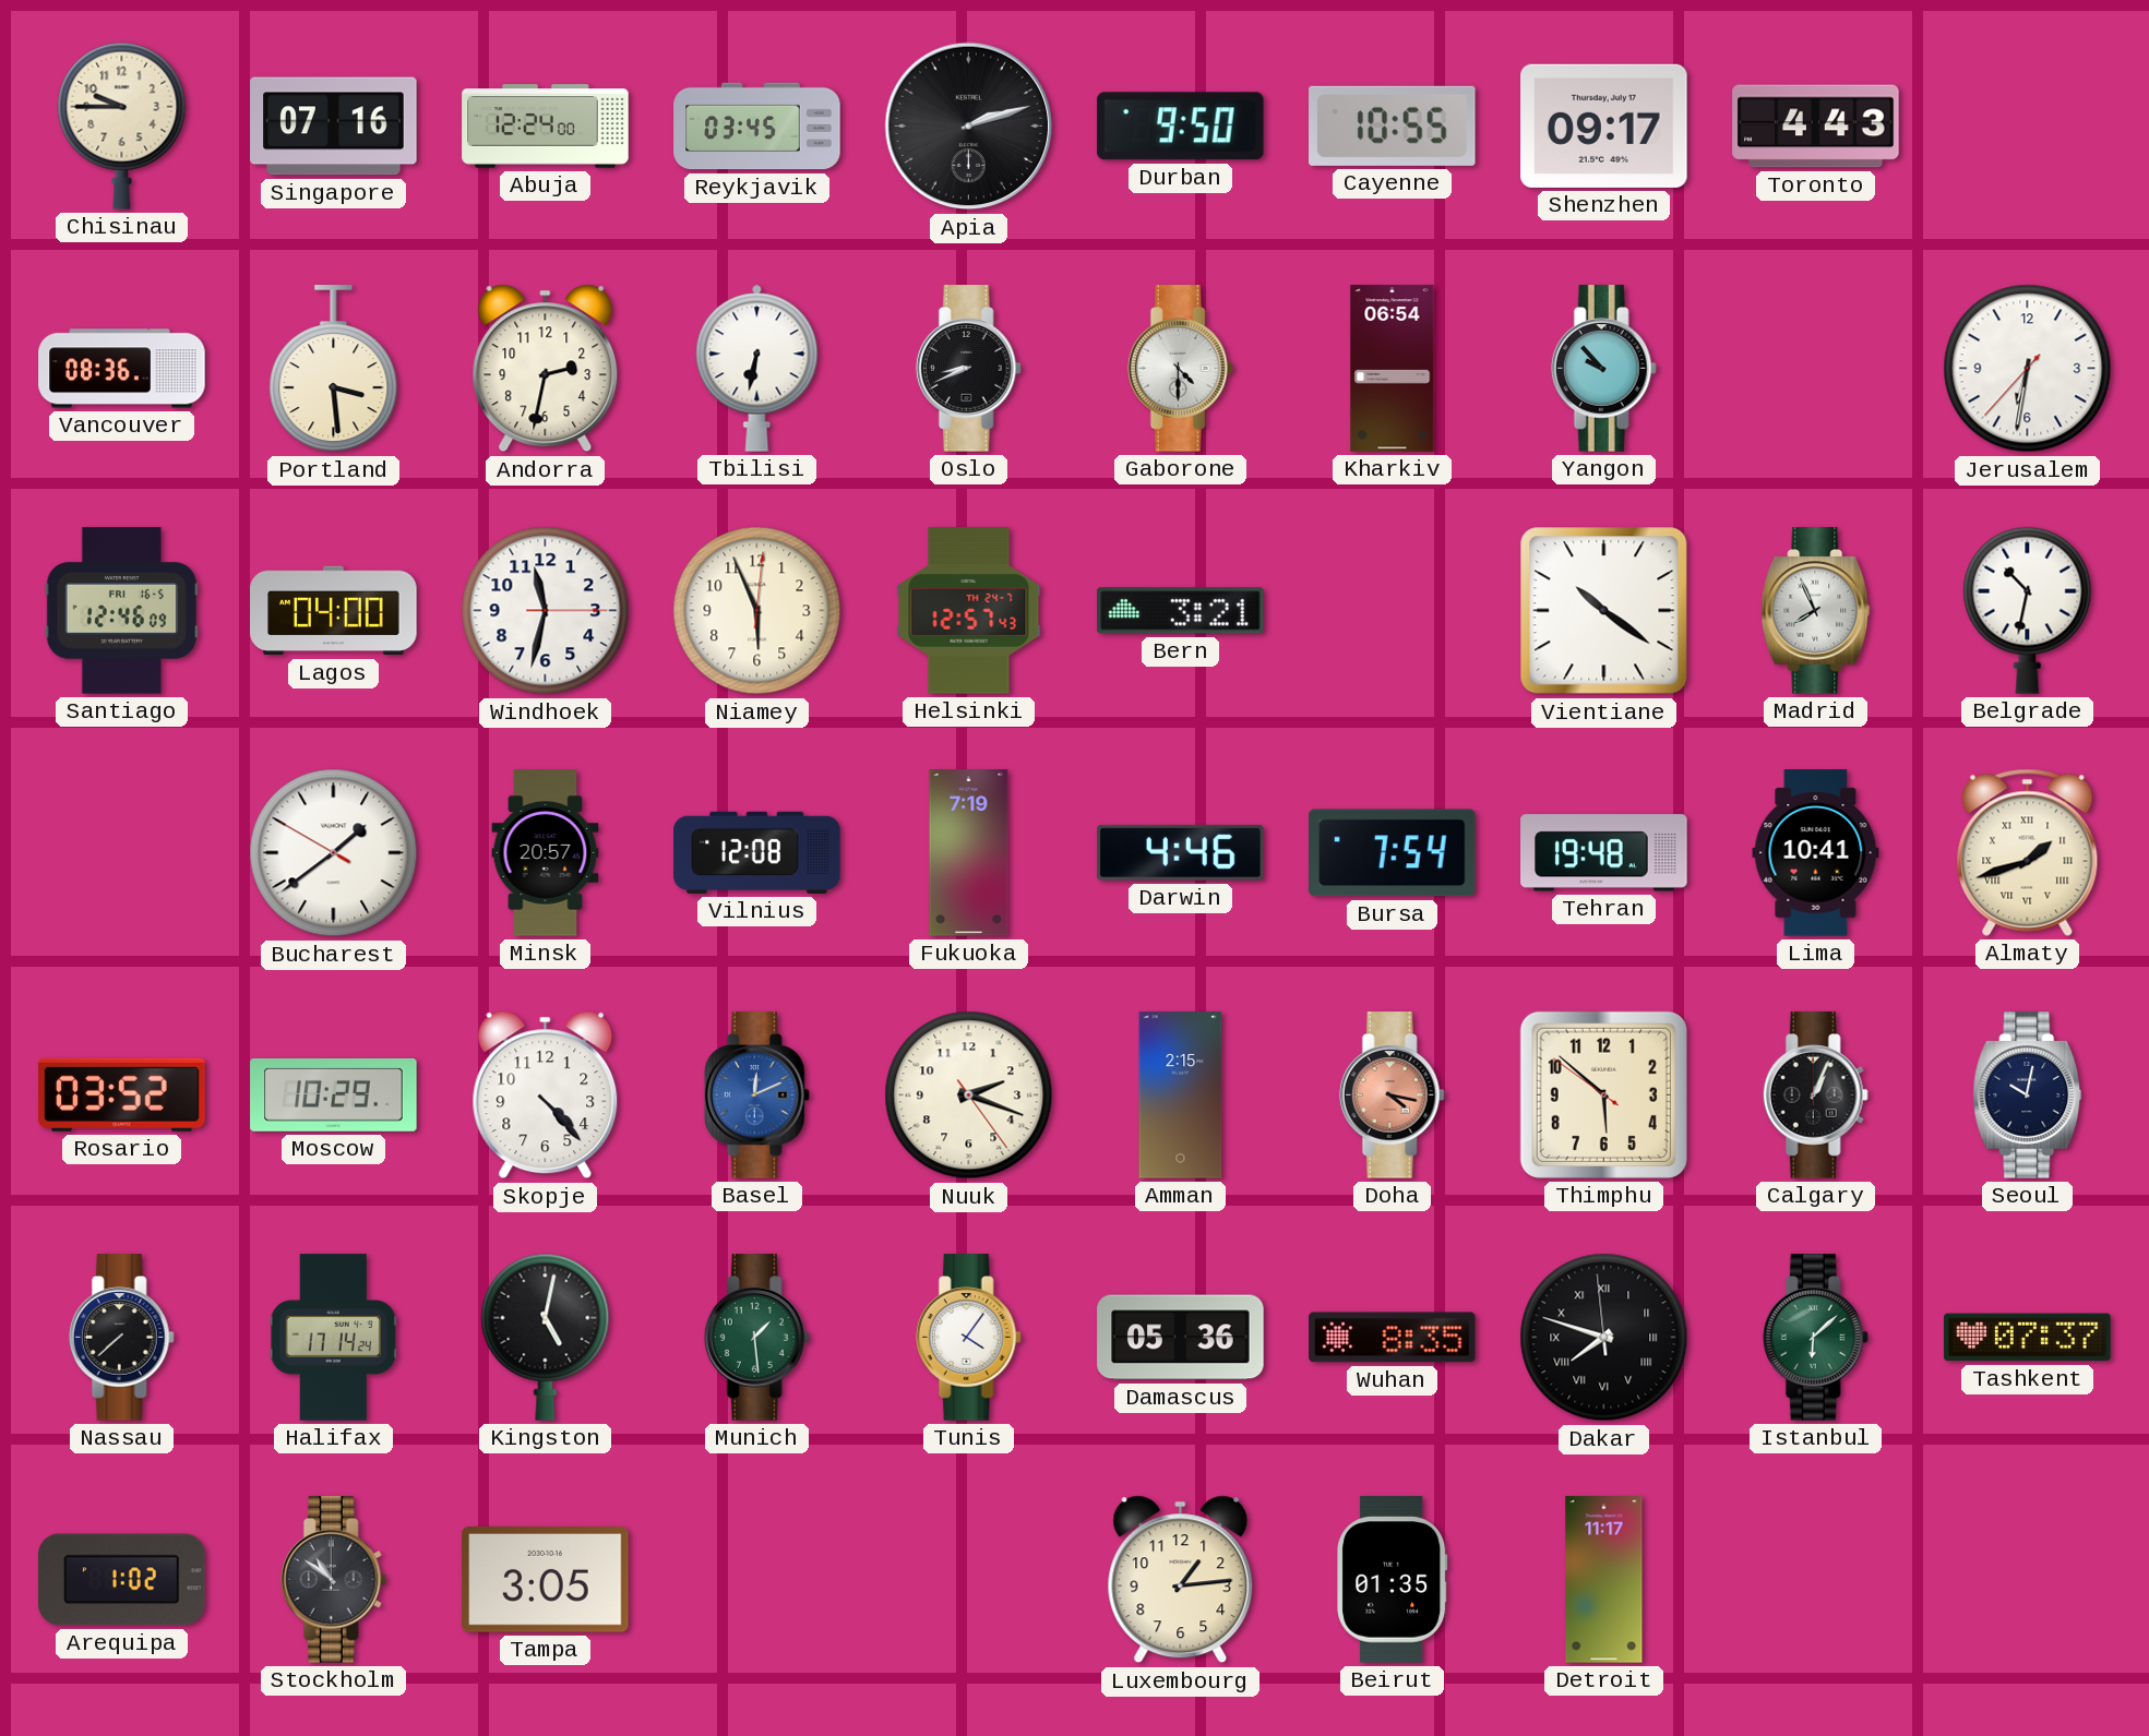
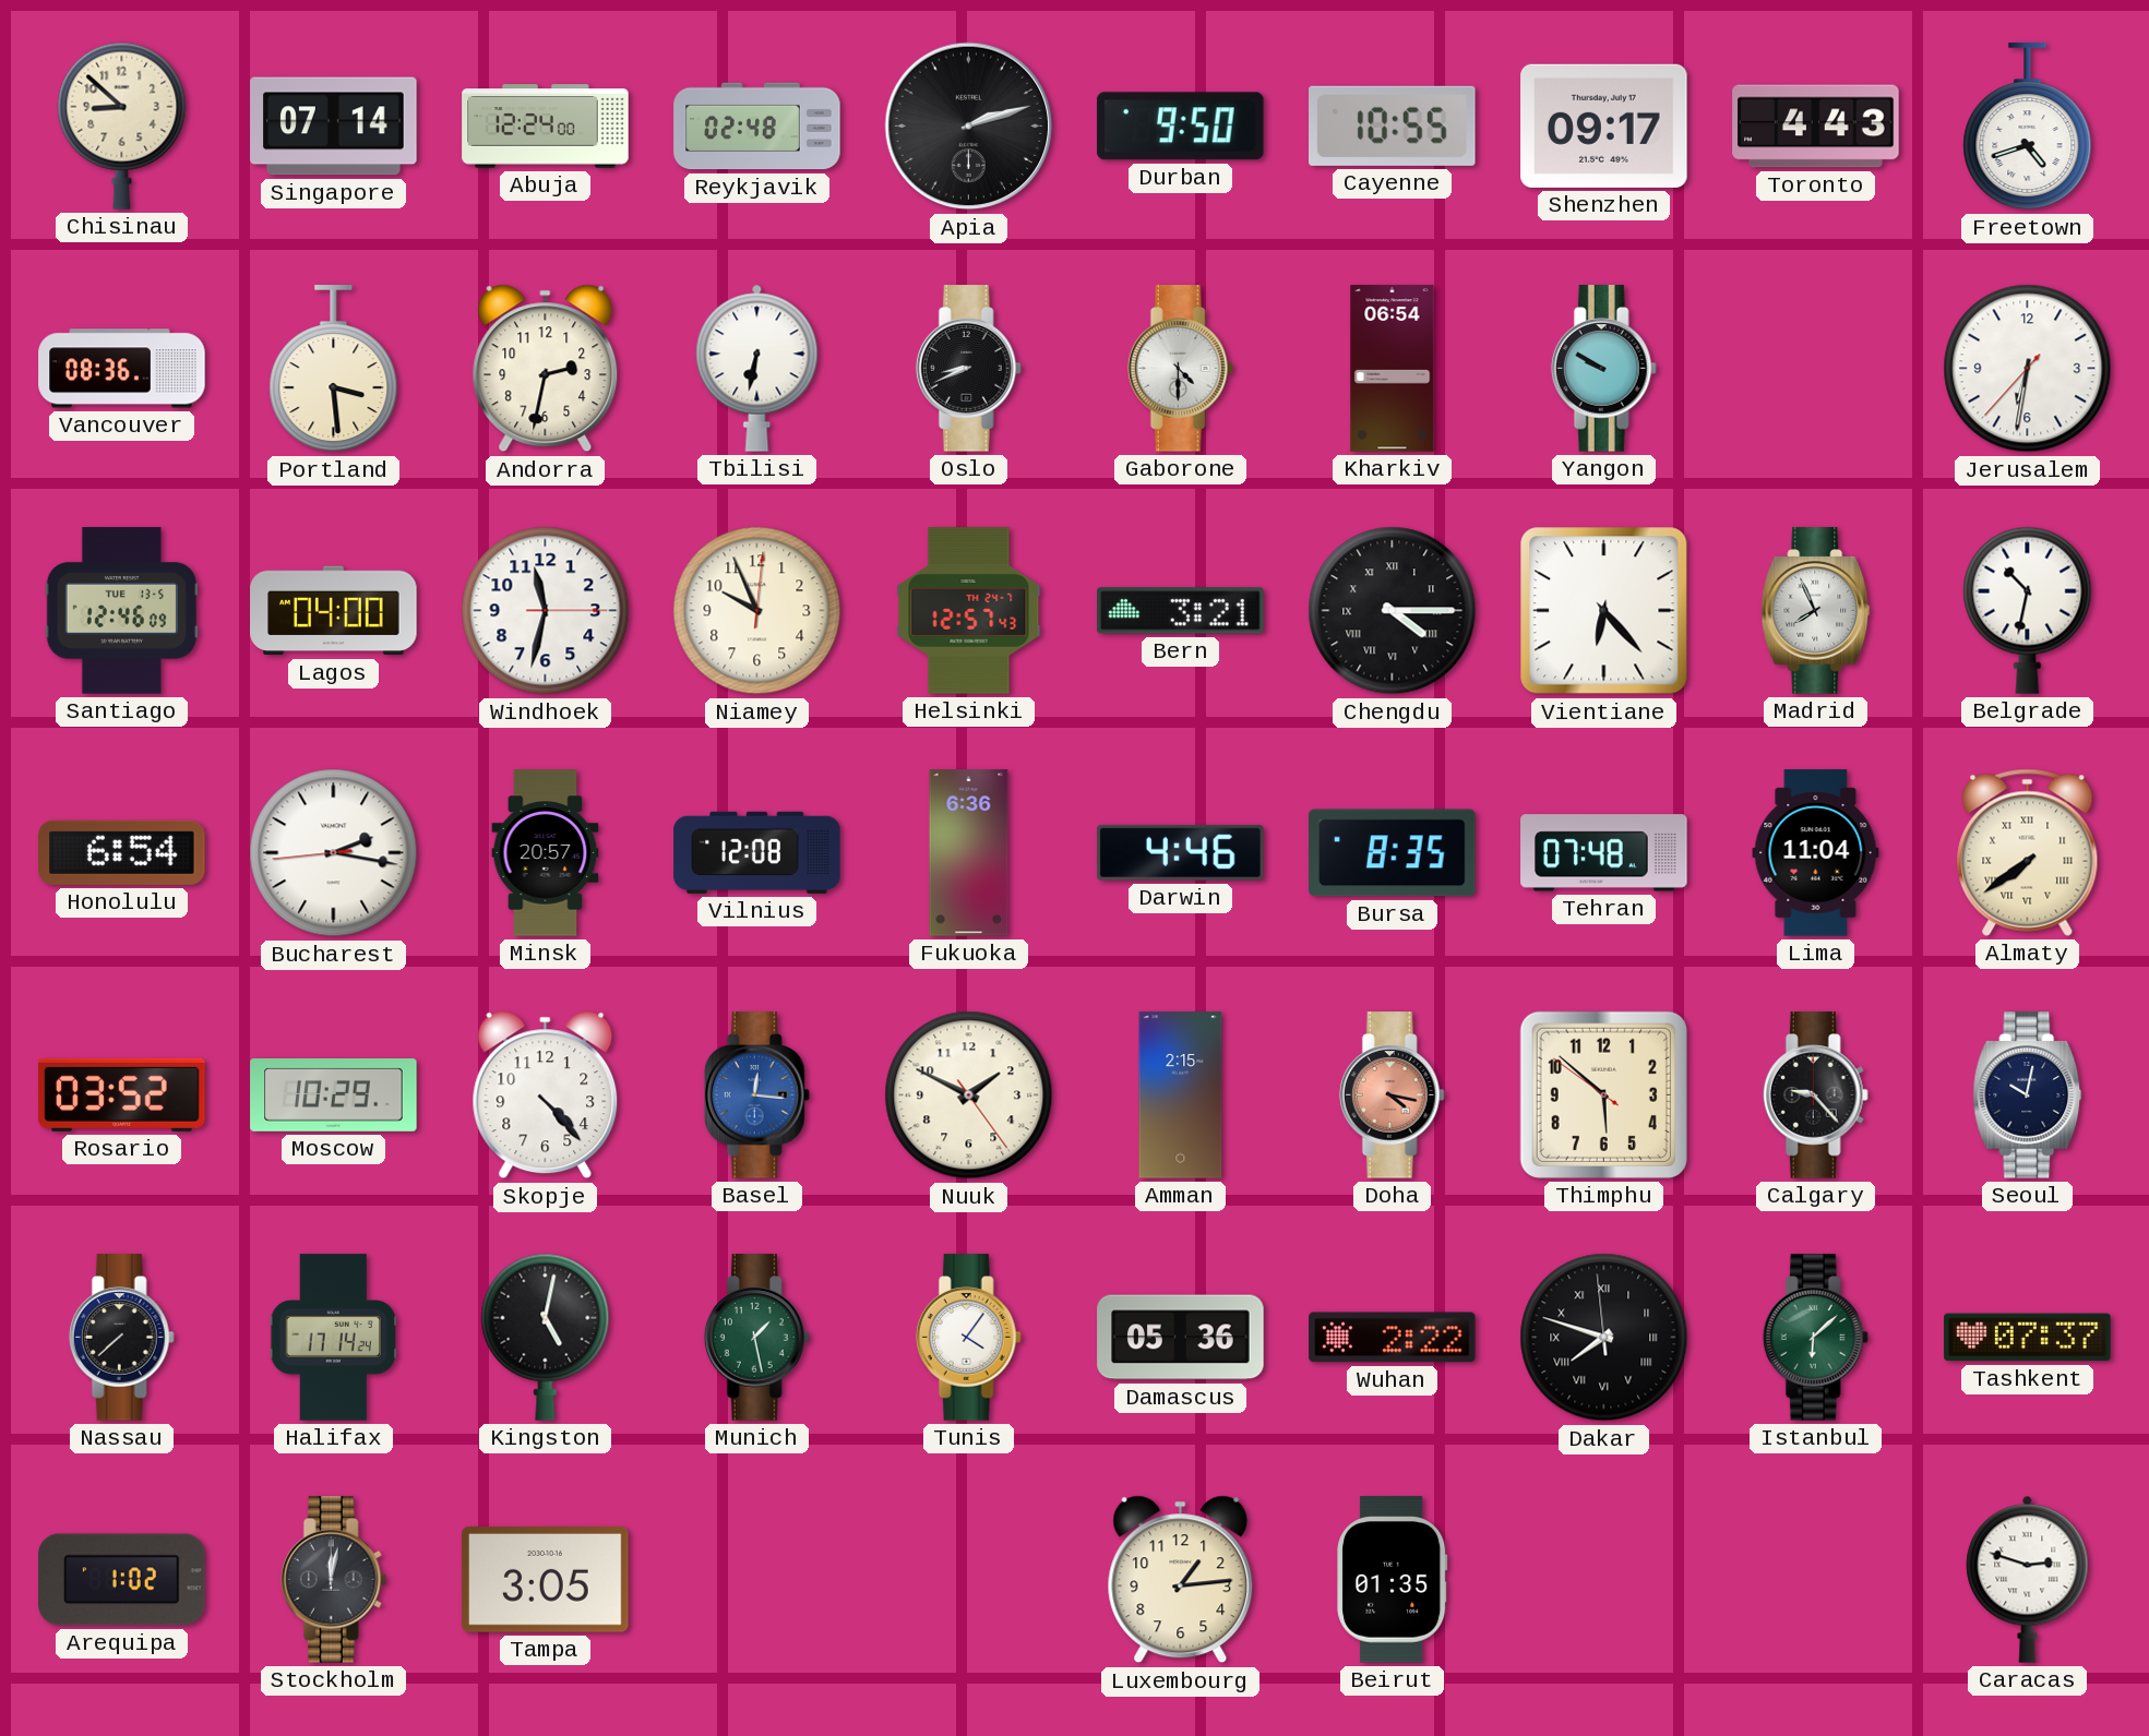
Chisinau: 9:45 -> 8:52 (122, 125)
Singapore: 07:16 -> 07:14 (334, 127)
Reykjavik: 03:45 -> 02:48 (757, 127)
Freetown: none -> 4:42 (2028, 127)
Yangon: 9:53 -> 9:50 (1603, 369)
Santiago date: FRI 16-5 -> TUE 13-5 (121, 611)
Niamey: 5:56 -> 9:56 (757, 611)
Chengdu: none -> 4:15 (1393, 611)
Vientiane: 10:21 -> 6:23 (1604, 611)
Honolulu: none -> 6:54 (122, 852)
Bucharest: 1:38 -> 2:16 (334, 853)
Fukuoka: 7:19 -> 6:36 (969, 853)
Bursa: 7:54 -> 8:35 (1393, 853)
Tehran: 19:48 -> 07:48 (1604, 853)
Lima: 10:41 -> 11:04 (1816, 853)
Almaty: 1:42 -> 7:39 (2028, 852)
Basel: 12:11 -> 12:16 (756, 1096)
Nuuk: 2:18 -> 1:49 (969, 1096)
Calgary: 1:04 -> 9:23 (1815, 1096)
Munich: 1:29 -> 1:28 (756, 1338)
Wuhan: 8:35 -> 2:22 (1393, 1338)
Stockholm: 10:51 -> 12:02 (333, 1580)
Detroit: 11:17 -> none (1604, 1580)
Caracas: none -> 2:48 (2028, 1579)
